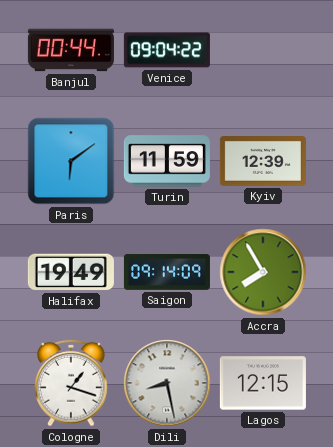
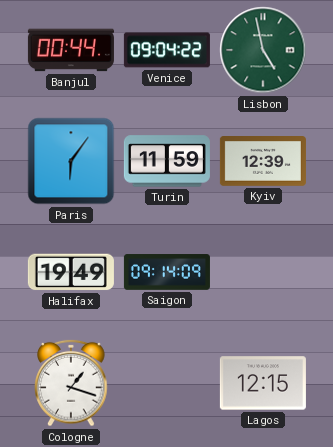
Lisbon: none -> 4:58 (263, 50)
Paris: 6:09 -> 6:06 (71, 161)
Accra: 7:55 -> none (263, 272)
Dili: 8:28 -> none (167, 383)
